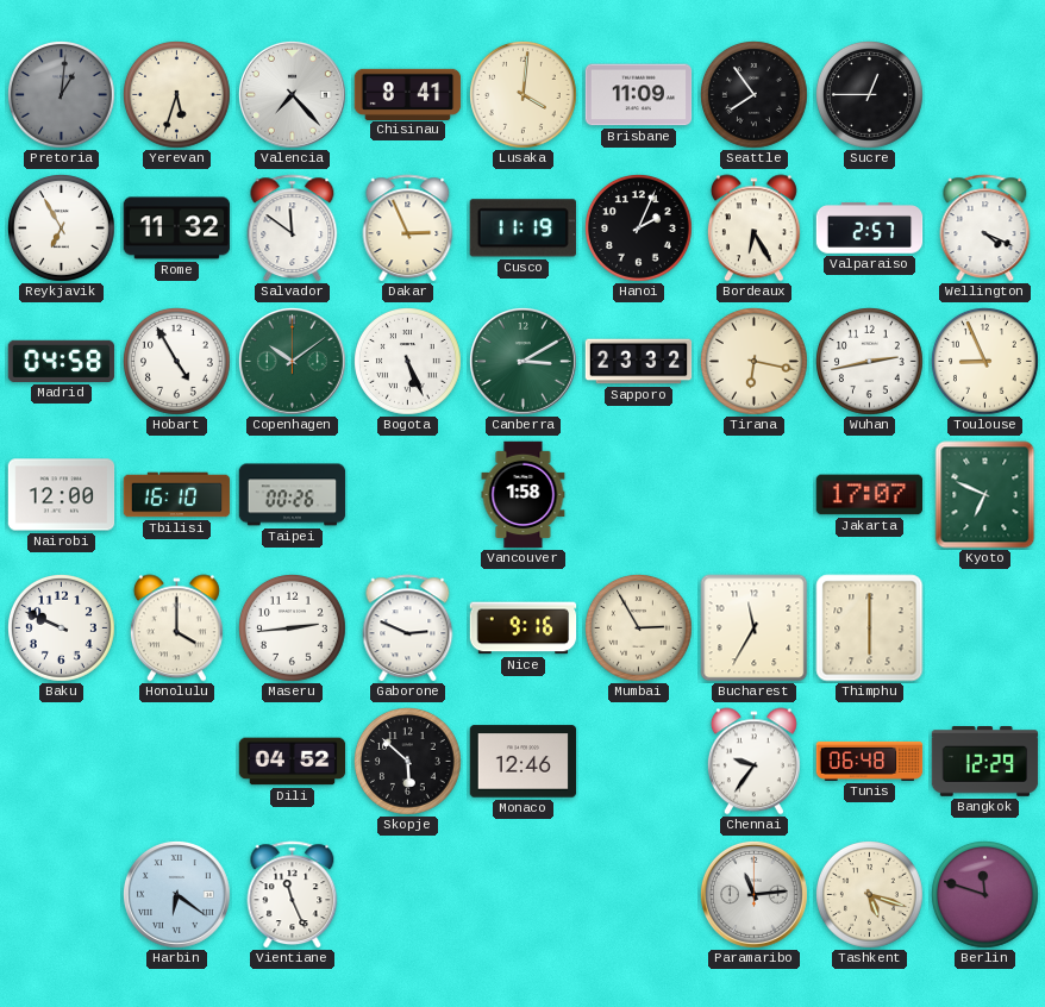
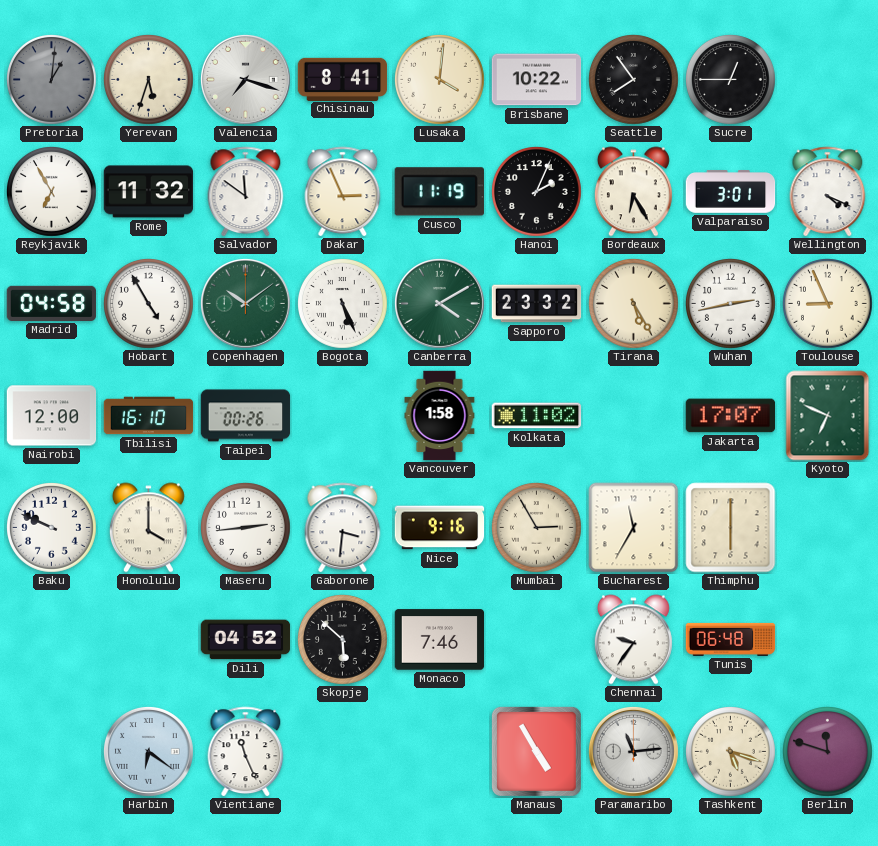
Valencia: 7:23 -> 7:18 (245, 79)
Brisbane: 11:09 -> 10:22 (537, 80)
Valparaiso: 2:57 -> 3:01 (731, 192)
Canberra: 3:10 -> 4:10 (439, 303)
Tirana: 6:17 -> 5:25 (634, 304)
Kolkata: none -> 11:02 (537, 416)
Gaborone: 2:49 -> 3:31 (343, 528)
Monaco: 12:46 -> 7:46 (440, 640)
Bangkok: 12:29 -> none (985, 762)
Manaus: none -> 4:55 (536, 751)
